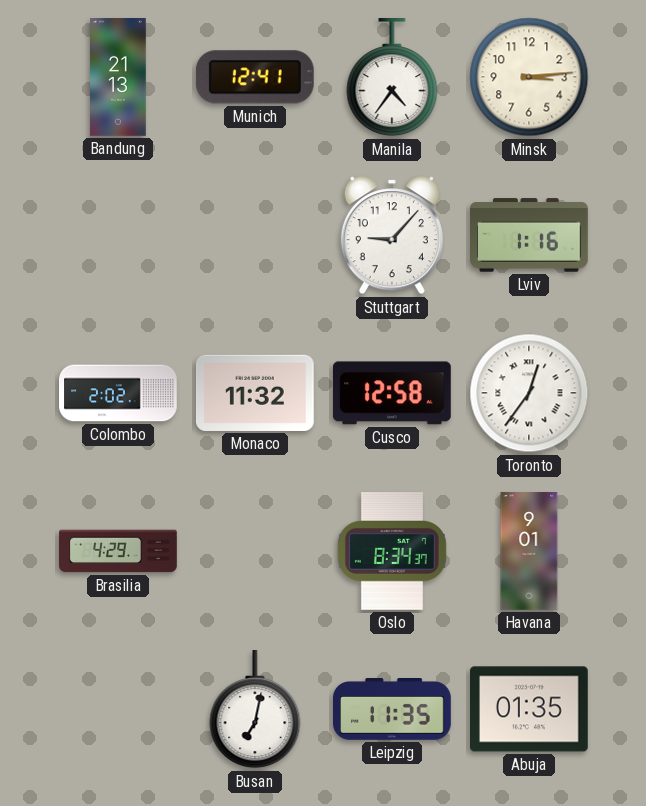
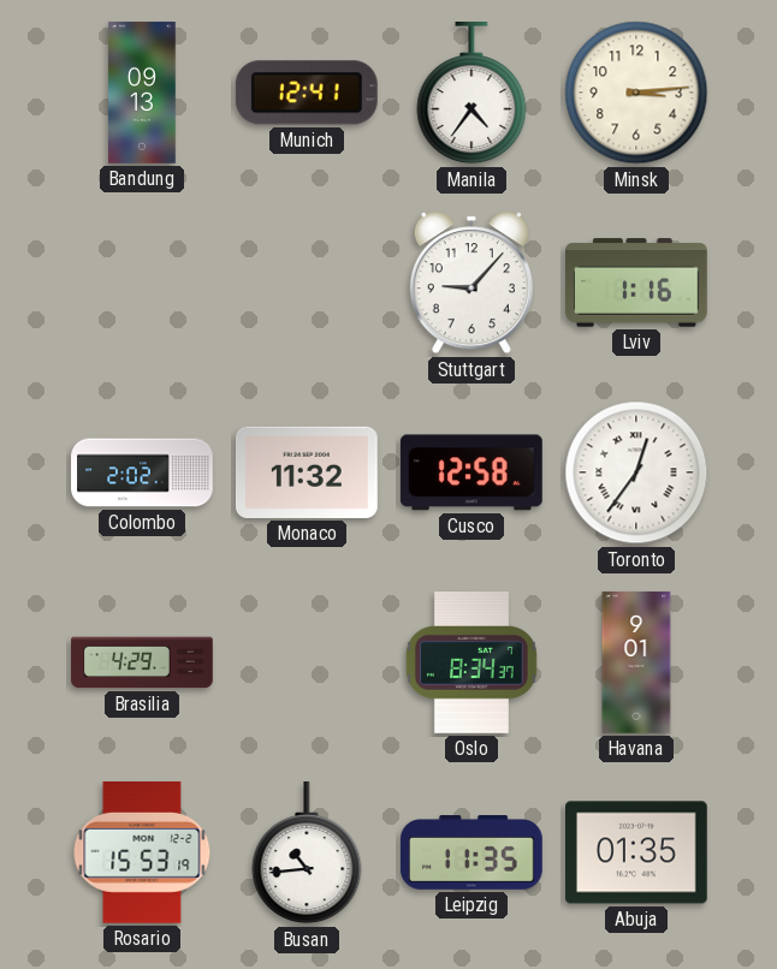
Bandung: 21:13 -> 09:13 (142, 93)
Rosario: none -> 15:53 (142, 854)
Busan: 7:02 -> 10:44 (307, 854)
